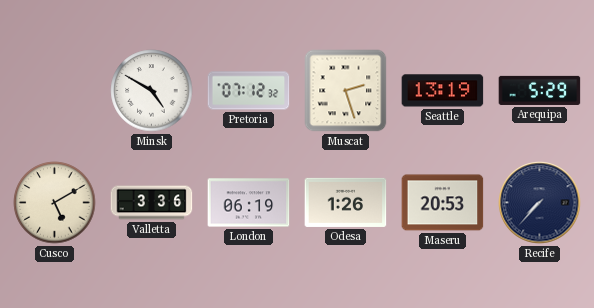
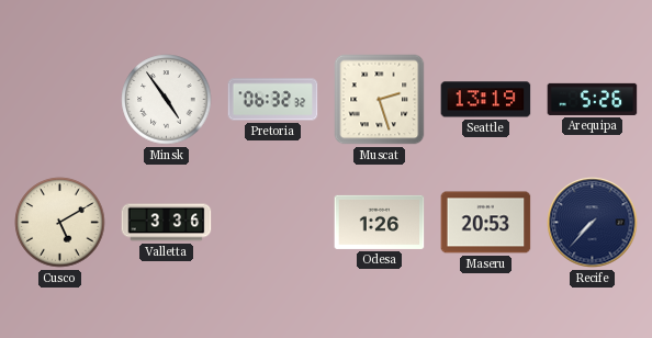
Minsk: 4:50 -> 4:54 (167, 100)
Pretoria: 07:12 -> 06:32 (273, 100)
Arequipa: 5:29 -> 5:26 (593, 99)
London: 06:19 -> none (249, 203)
